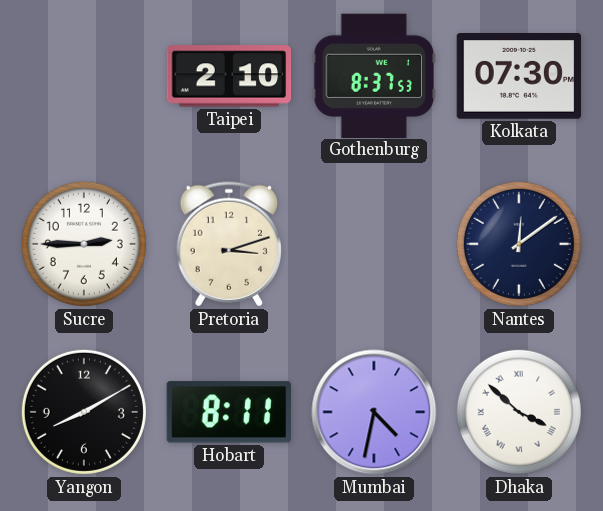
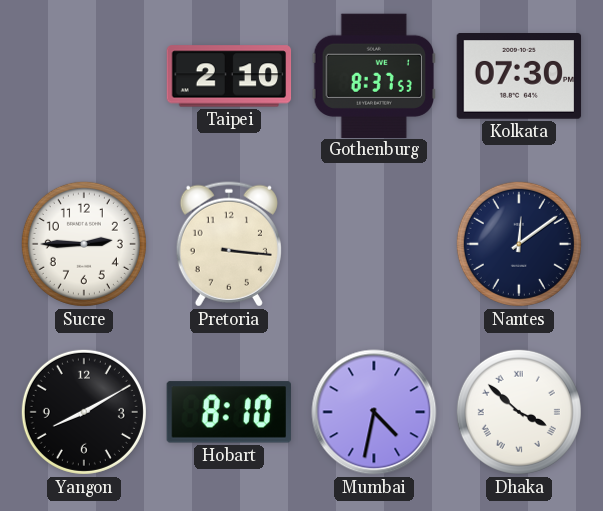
Pretoria: 3:12 -> 3:16 (229, 244)
Hobart: 8:11 -> 8:10 (229, 412)
